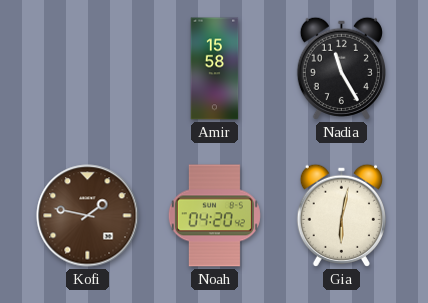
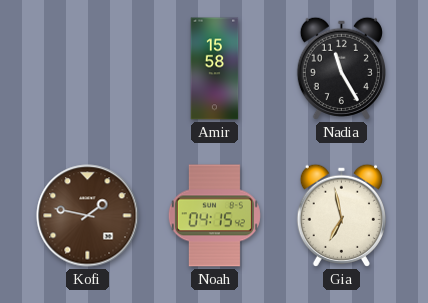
Noah: 04:20 -> 04:15 (214, 216)
Gia: 6:02 -> 6:58 (341, 215)
